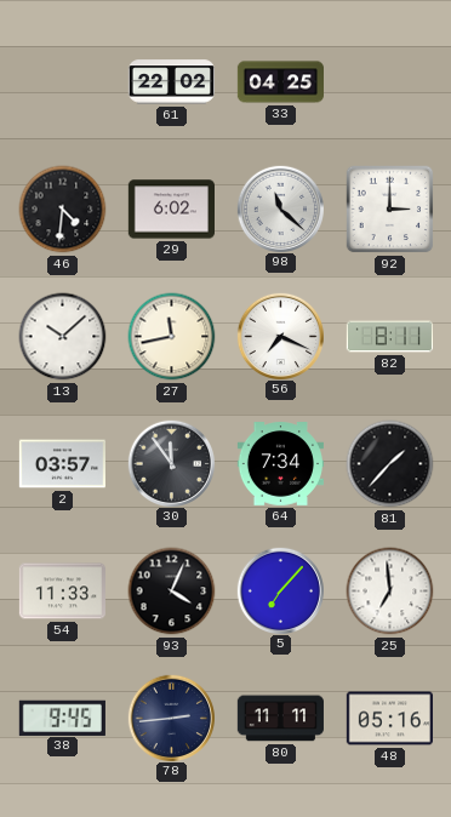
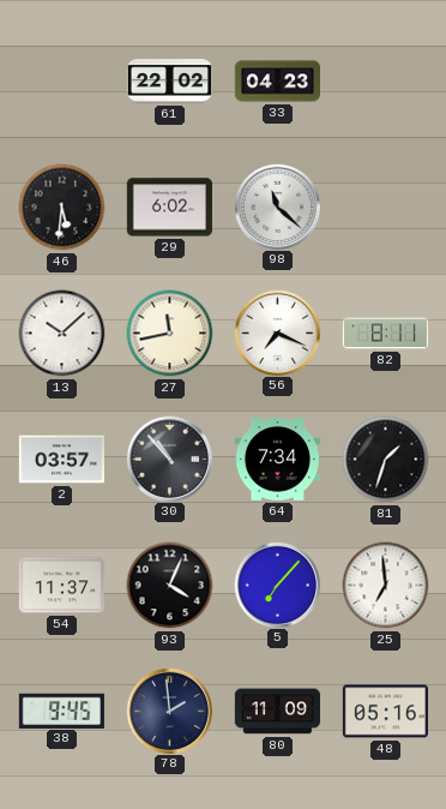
33: 04:25 -> 04:23 (278, 82)
46: 4:31 -> 5:31 (62, 208)
92: 3:00 -> none (390, 210)
30: 11:54 -> 10:53 (169, 459)
81: 1:37 -> 1:33 (386, 460)
54: 11:33 -> 11:37 (61, 586)
78: 2:44 -> 1:59 (169, 711)
80: 11:11 -> 11:09 (277, 712)
